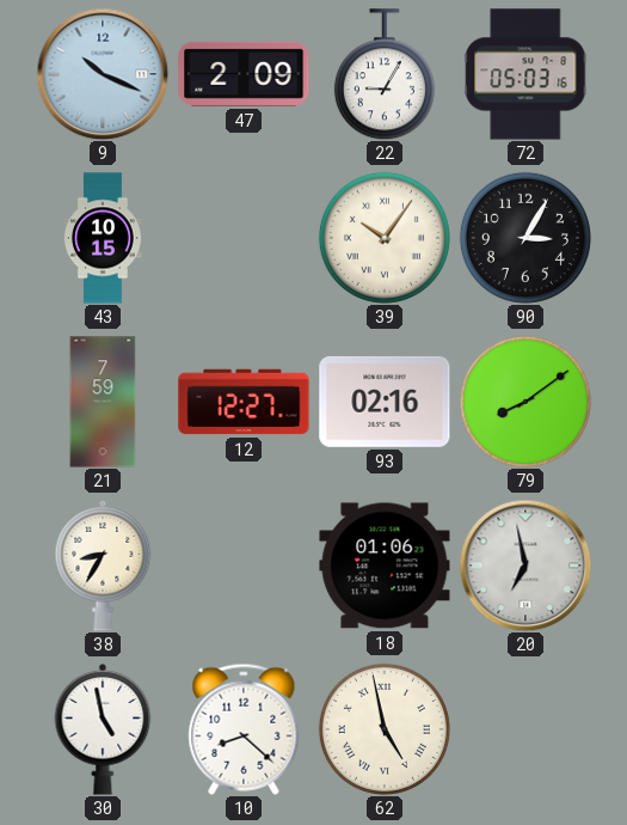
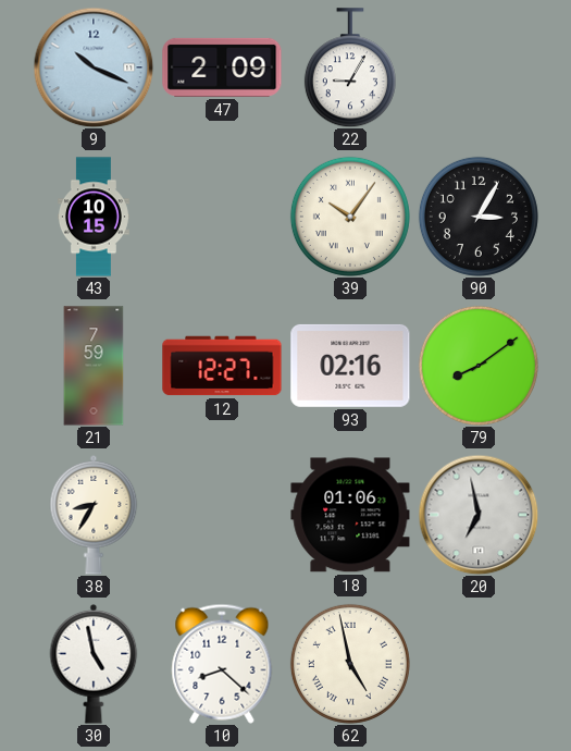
72: 05:03 -> none (525, 74)
